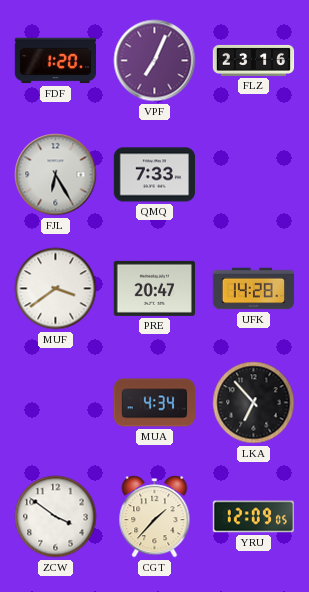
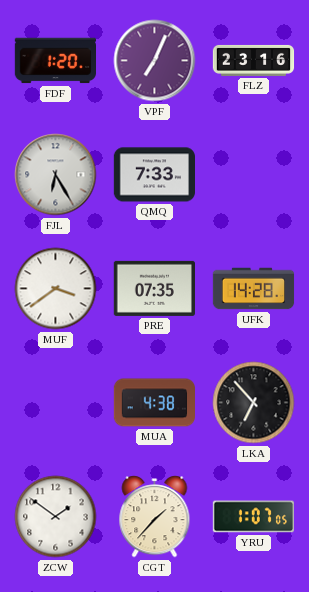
PRE: 20:47 -> 07:35 (154, 288)
MUA: 4:34 -> 4:38 (154, 403)
ZCW: 3:51 -> 1:51 (56, 517)
YRU: 12:09 -> 1:07 (253, 517)
